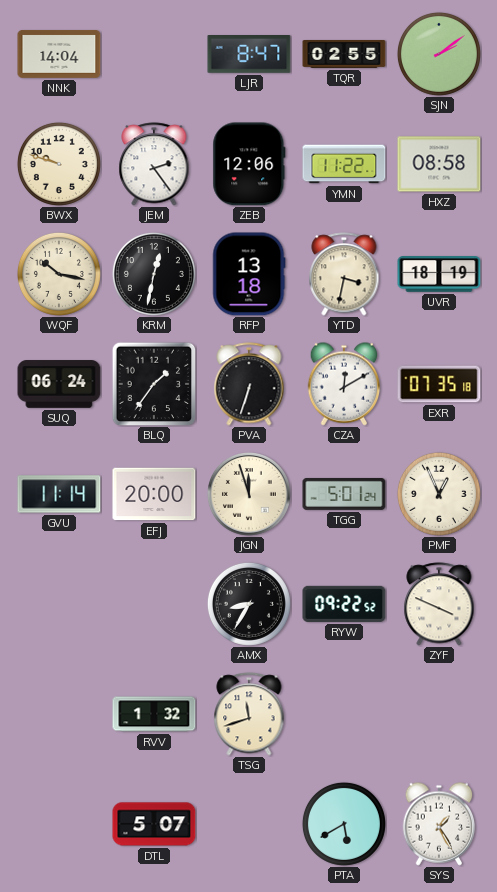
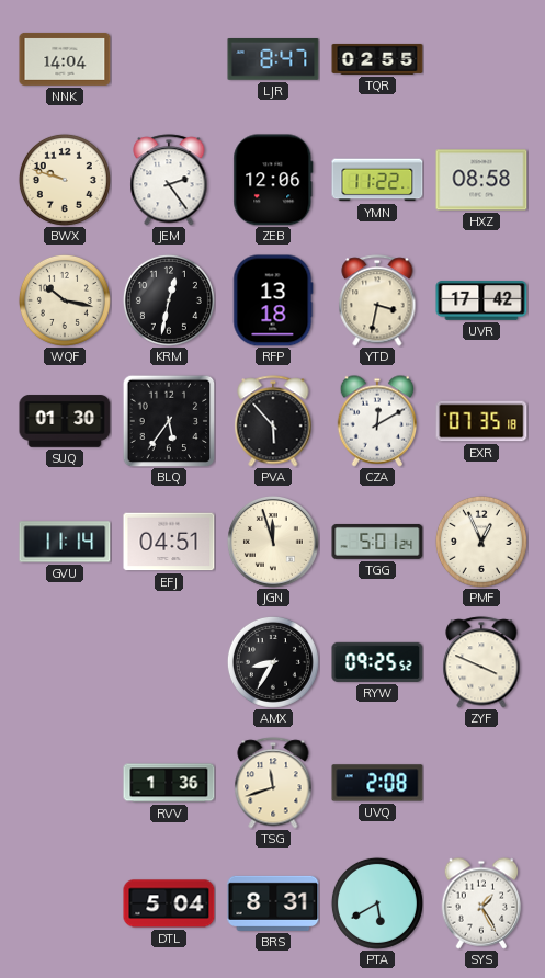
SJN: 2:09 -> none (439, 54)
UVR: 18:19 -> 17:42 (481, 300)
SUQ: 06:24 -> 01:30 (65, 421)
BLQ: 1:36 -> 5:36 (169, 421)
PVA: 6:33 -> 5:53 (273, 421)
EFJ: 20:00 -> 04:51 (169, 542)
RYW: 09:22 -> 09:25 (377, 662)
RVV: 1:32 -> 1:36 (169, 783)
UVQ: none -> 2:08 (377, 783)
DTL: 5:07 -> 5:04 (169, 903)
BRS: none -> 8:31 (273, 903)
